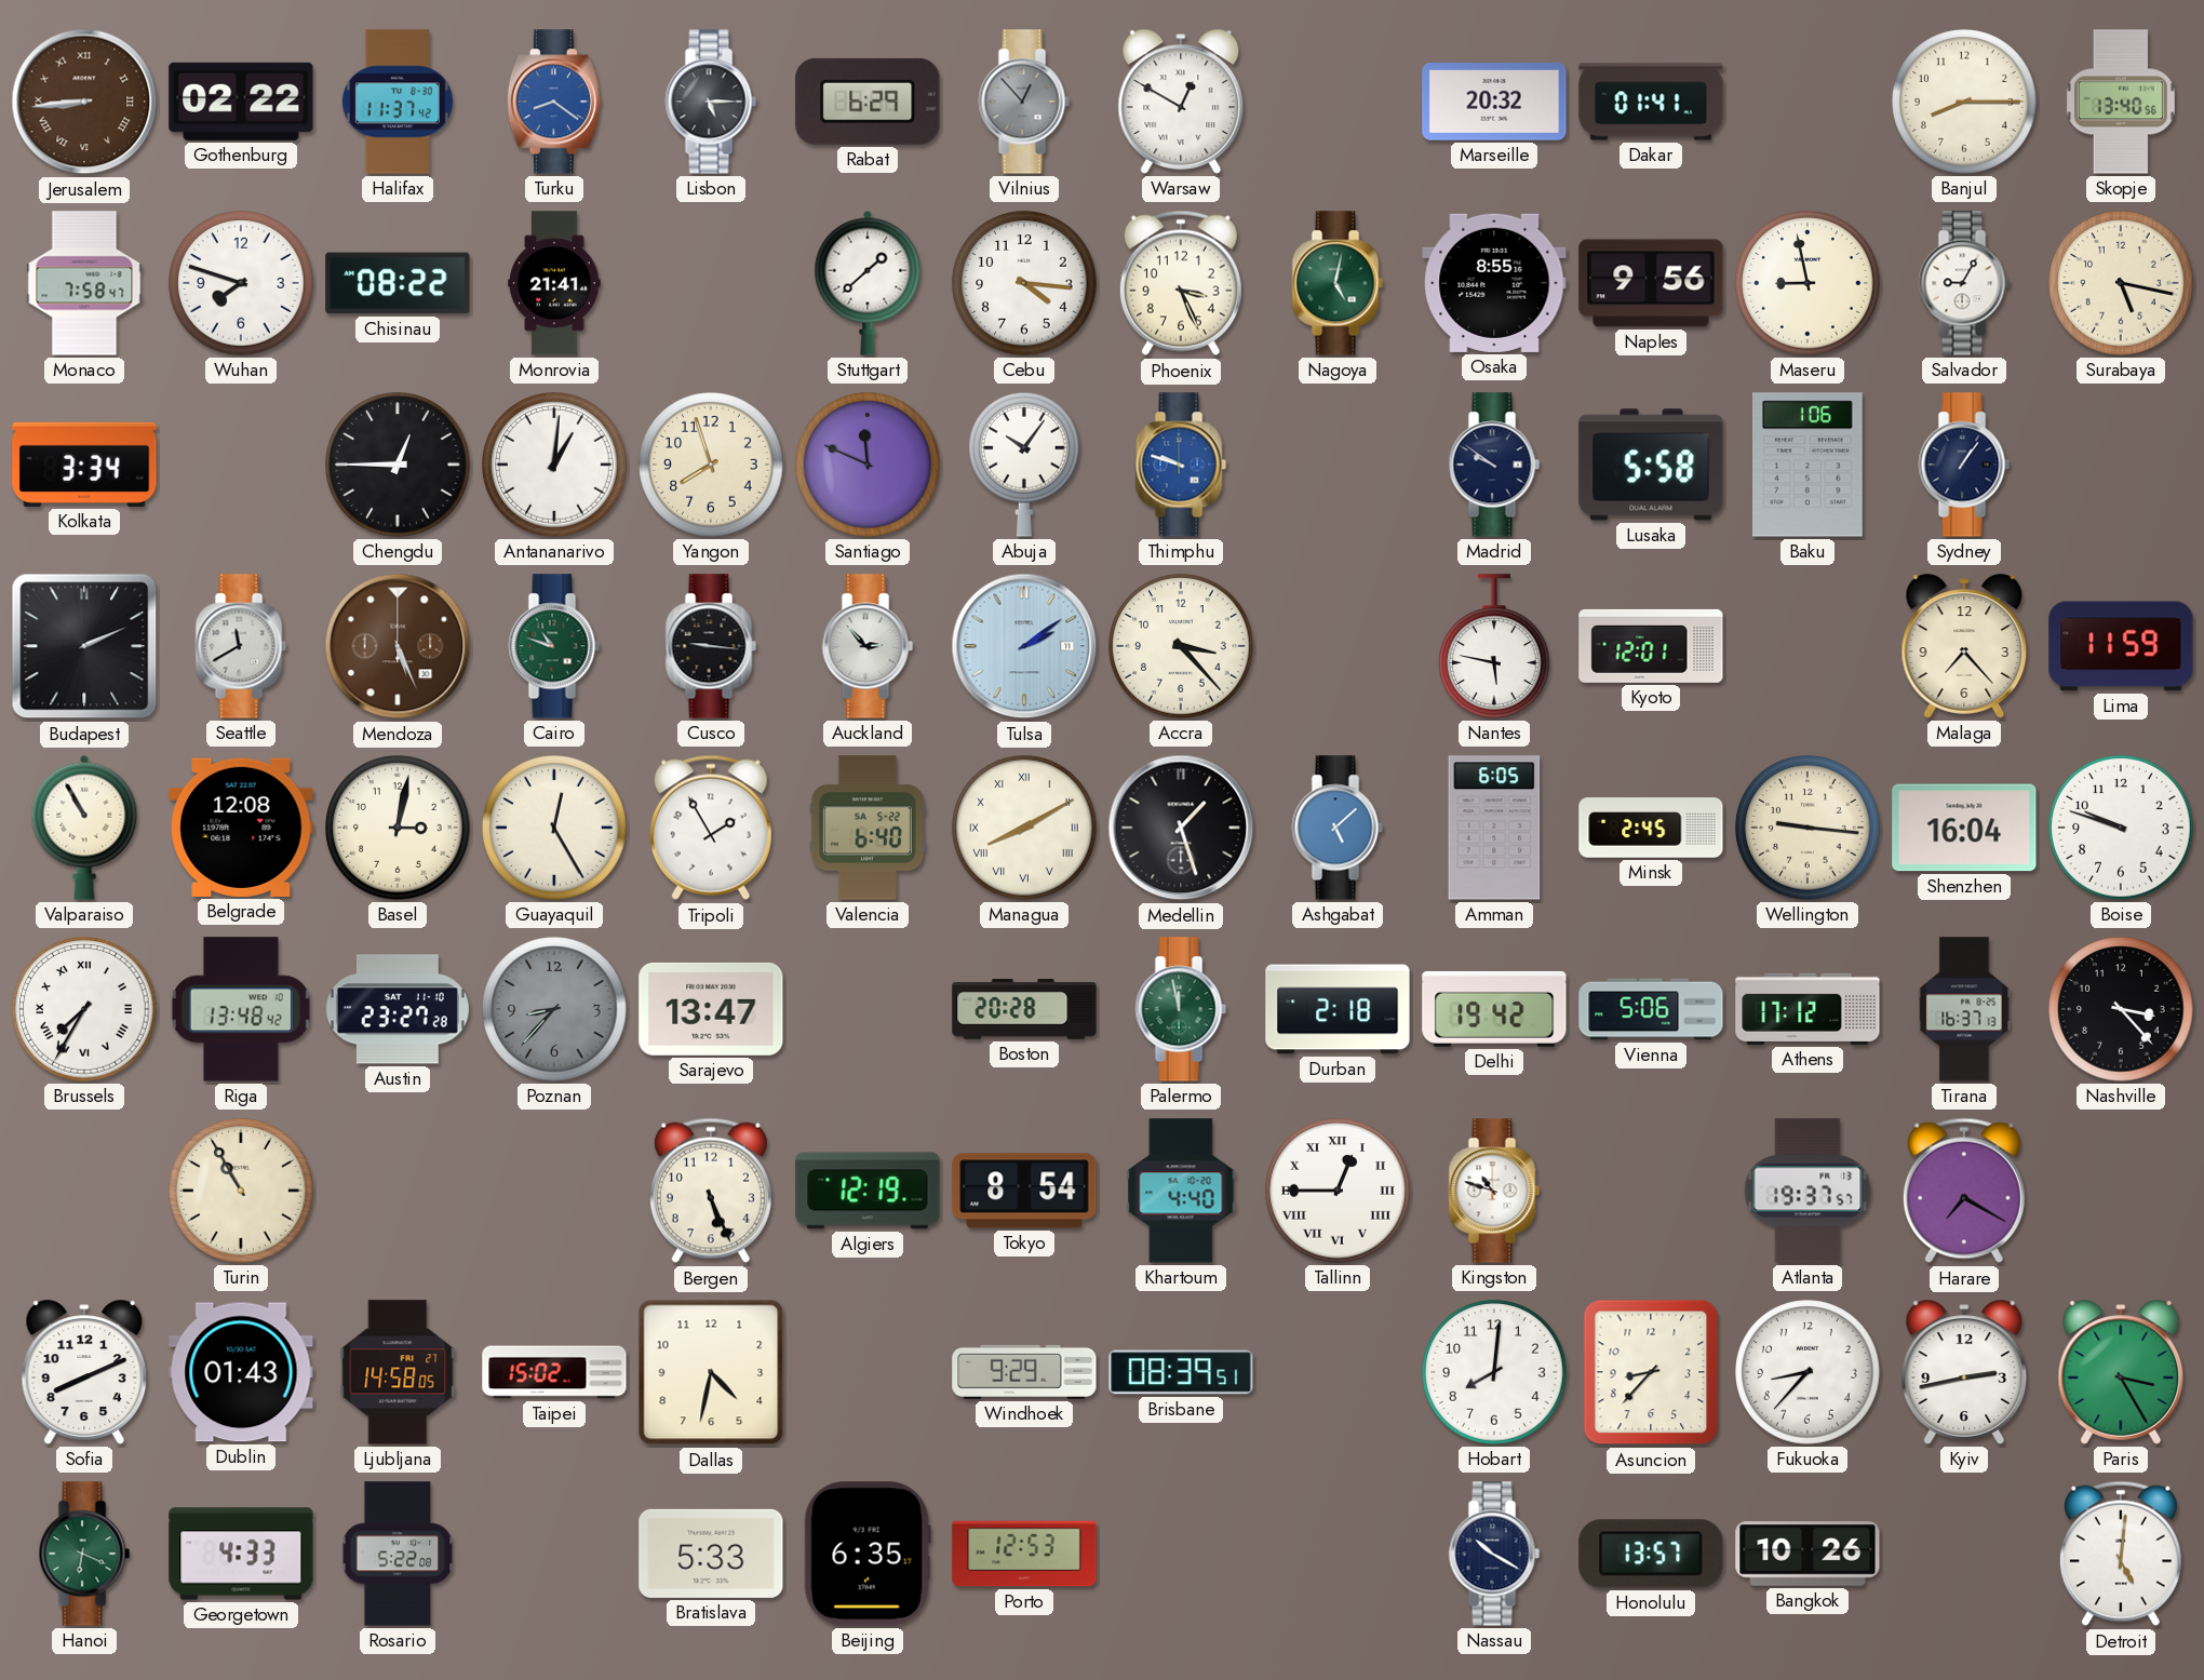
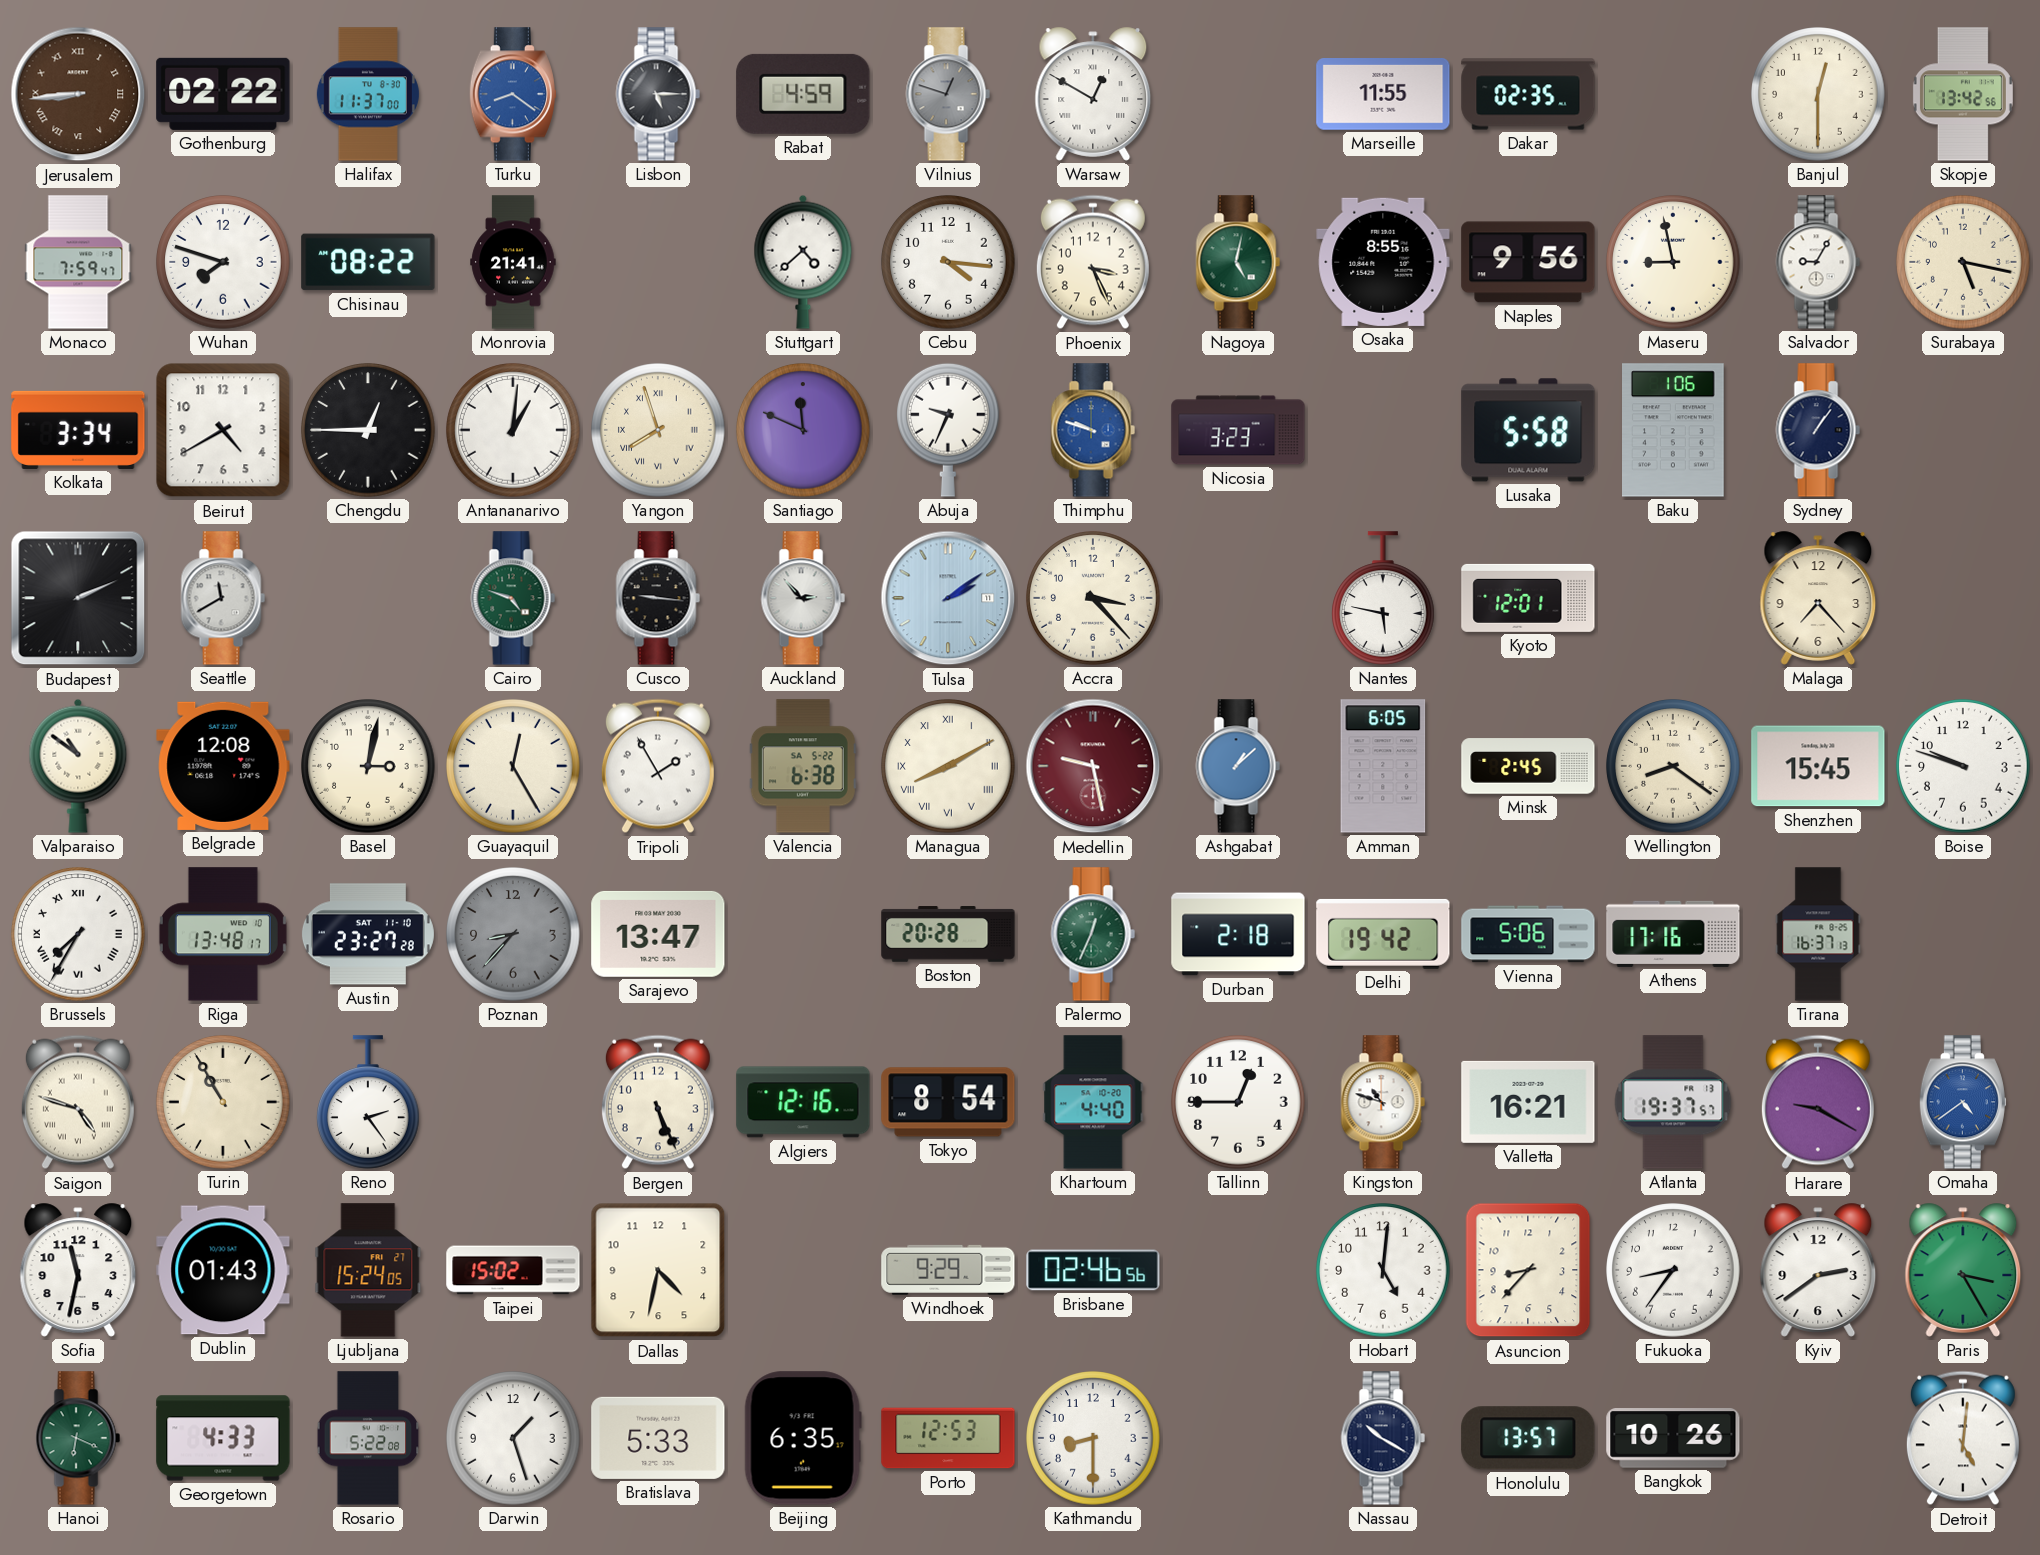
Halifax: 11:37:42 -> 11:37:00 (368, 94)
Rabat: 6:29 -> 4:59 (803, 94)
Vilnius: 12:53 -> 12:48 (948, 94)
Marseille: 20:32 -> 11:55 (1383, 95)
Dakar: 01:41 -> 02:35 (1528, 94)
Banjul: 8:15 -> 12:30 (1818, 94)
Skopje: 13:40 -> 13:42 (1963, 94)
Monaco: 7:58 -> 7:59 (78, 262)
Stuttgart: 1:38 -> 4:38 (803, 262)
Beirut: none -> 4:40 (223, 430)
Yangon numerals: Arabic -> Roman (658, 430)
Abuja: 10:06 -> 9:34 (949, 430)
Nicosia: none -> 3:23 (1238, 430)
Madrid: 9:51 -> none (1494, 465)
Mendoza: 5:26 -> none (398, 646)
Cairo: 10:48 -> 4:48 (513, 598)
Lima: 11:59 -> none (2121, 646)
Valparaiso: 10:55 -> 10:51 (78, 766)
Valencia: 6:40 -> 6:38 (803, 766)
Medellin: 1:27 -> 9:28 (1093, 766)
Medellin dial: black -> burgundy (1093, 766)
Ashgabat: 5:08 -> 1:08 (1238, 766)
Wellington: 9:16 -> 8:21 (1673, 766)
Shenzhen: 16:04 -> 15:45 (1818, 766)
Riga: 13:48:42 -> 13:48:17 (223, 934)
Palermo: 11:58 -> 12:34 (1093, 934)
Athens: 17:12 -> 17:16 (1673, 934)
Nashville: 3:23 -> none (2121, 1009)
Saigon: none -> 4:48 (78, 1102)
Reno: none -> 2:24 (369, 1102)
Algiers: 12:19 -> 12:16 (803, 1102)
Tallinn numerals: Roman -> Arabic (1238, 1102)
Valletta: none -> 16:21 (1528, 1102)
Harare: 7:20 -> 9:20 (1818, 1102)
Omaha: none -> 4:39 (1963, 1102)
Sofia: 8:11 -> 11:32 (78, 1270)
Ljubljana: 14:58 -> 15:24 (368, 1270)
Brisbane: 08:39 -> 02:46 (1093, 1270)
Hobart: 8:01 -> 5:01 (1383, 1270)
Fukuoka: 8:37 -> 8:36 (1673, 1270)
Kyiv: 2:43 -> 2:39 (1818, 1270)
Darwin: none -> 1:27 (513, 1438)
Kathmandu: none -> 8:30 (1093, 1438)
